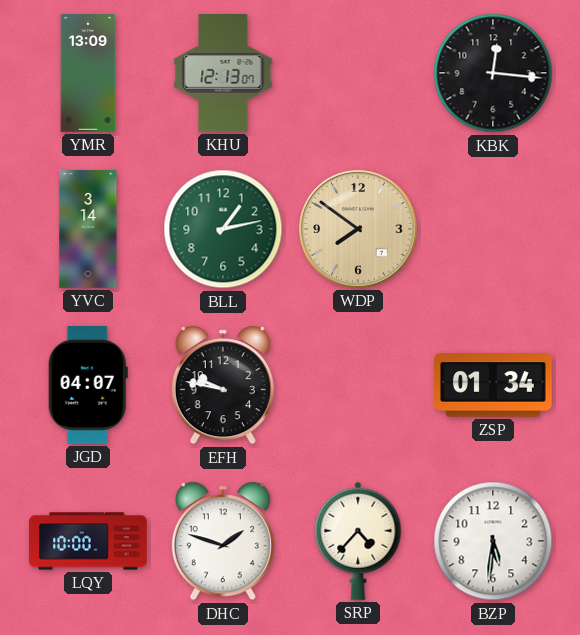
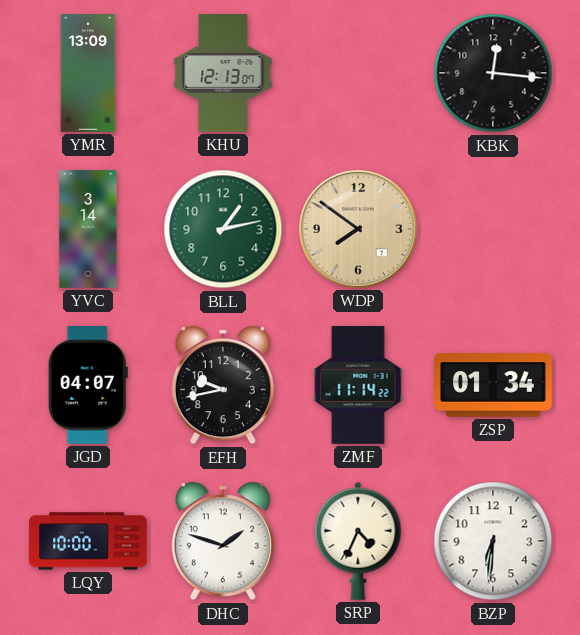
EFH: 9:47 -> 9:43 (223, 385)
ZMF: none -> 11:14 (358, 385)
SRP: 4:37 -> 4:34 (358, 541)
BZP: 5:31 -> 6:31 (493, 541)
